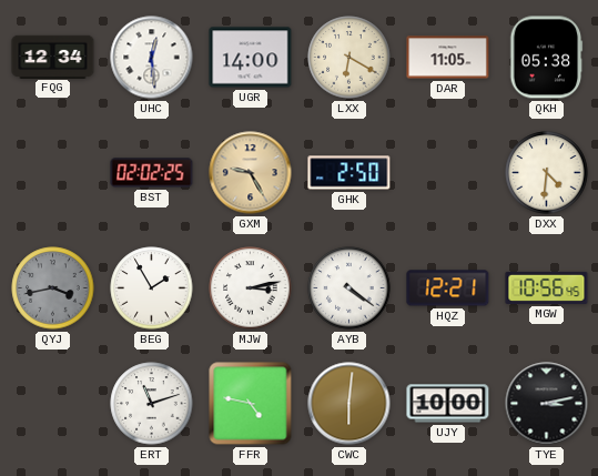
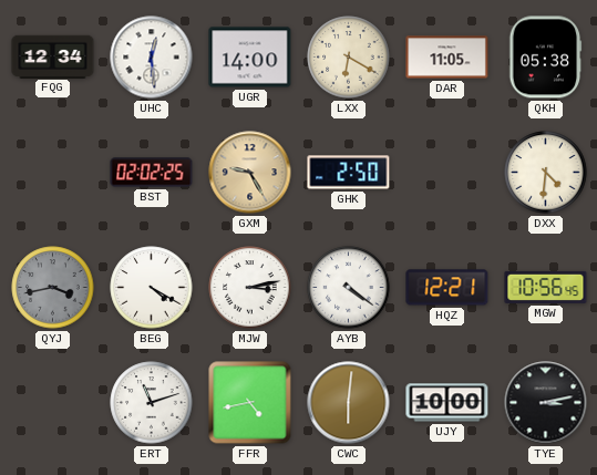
BEG: 1:55 -> 4:20 (152, 288)
FFR: 4:47 -> 4:43 (250, 403)
